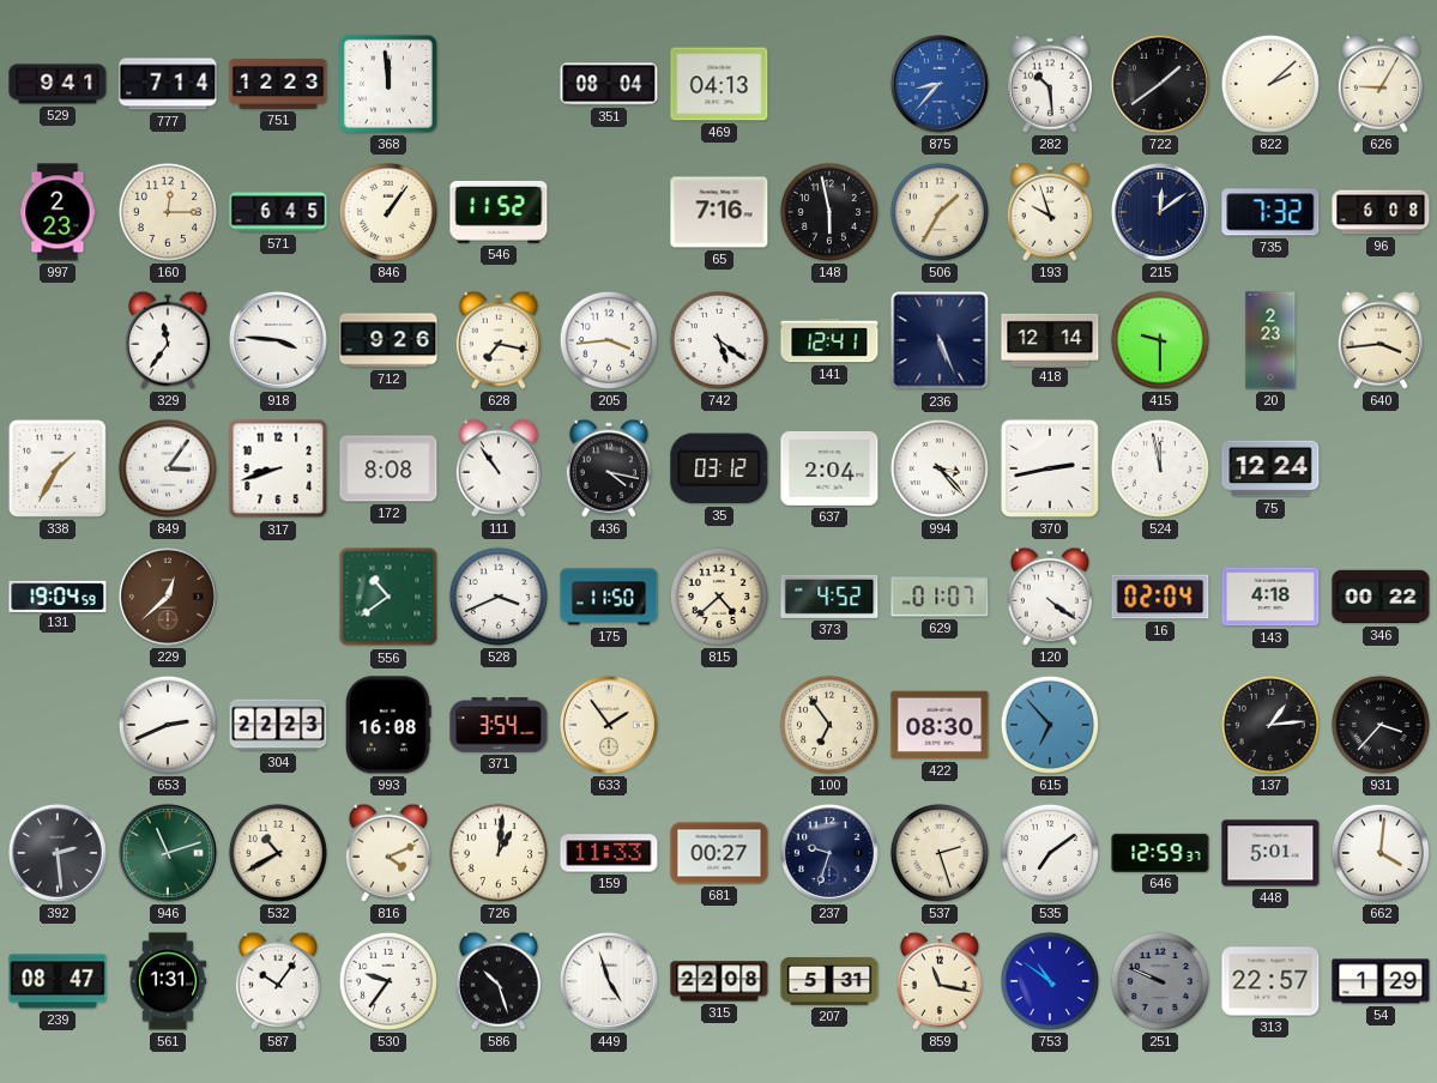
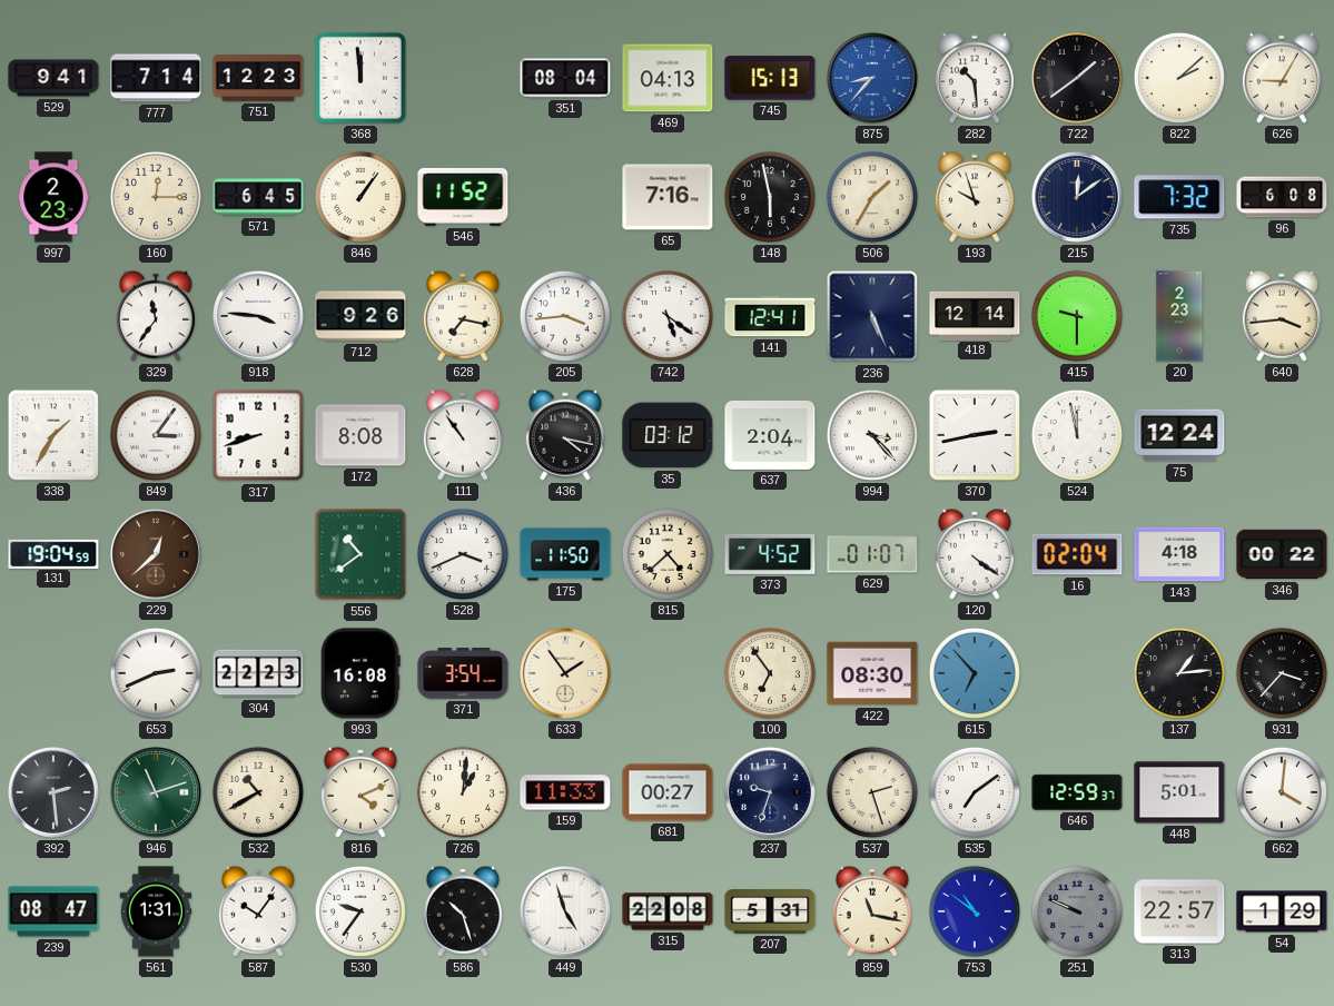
745: none -> 15:13 (770, 78)
